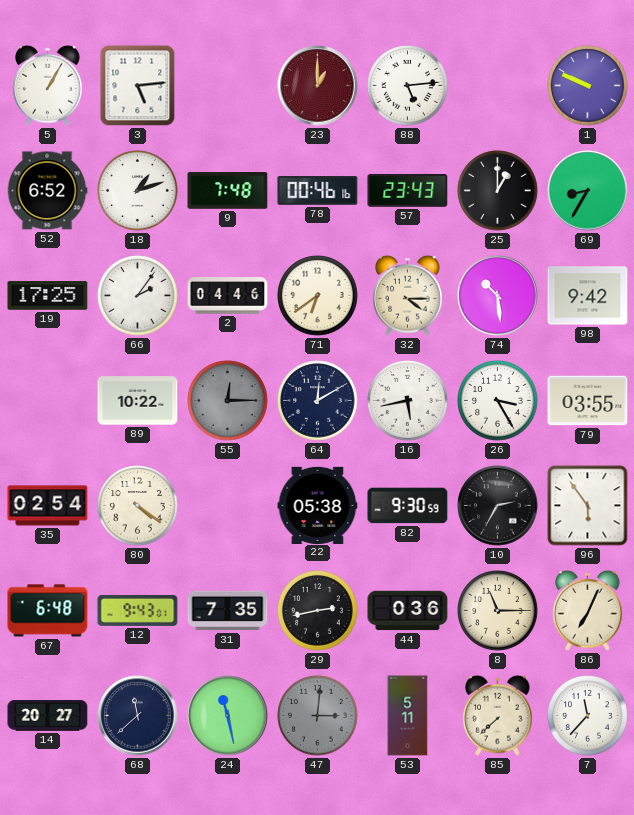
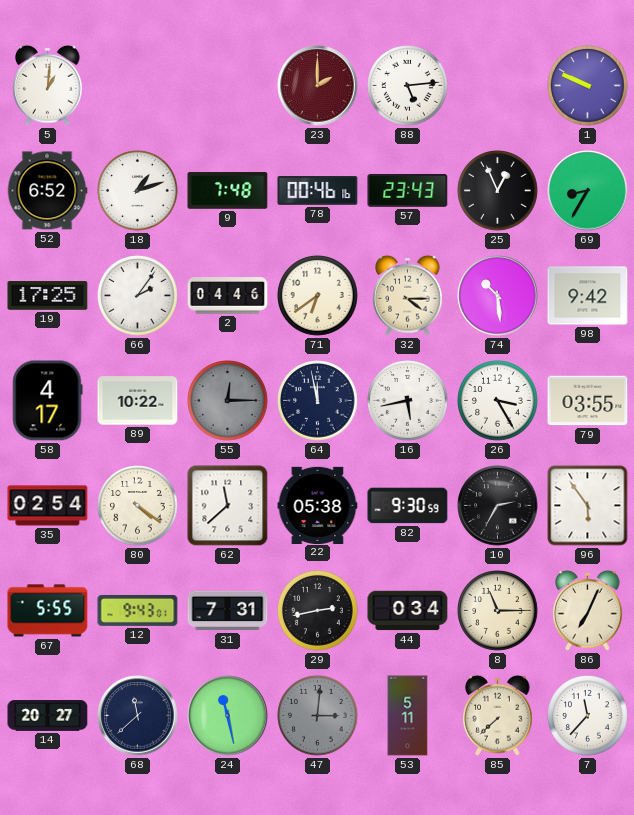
5: 1:05 -> 1:01 (48, 85)
3: 5:14 -> none (138, 86)
23: 1:00 -> 2:00 (318, 86)
25: 1:00 -> 12:56 (498, 191)
58: none -> 4:17 (48, 401)
64: 12:10 -> 11:58 (318, 401)
62: none -> 11:38 (228, 506)
67: 6:48 -> 5:55 (48, 611)
31: 7:35 -> 7:31 (228, 611)
44: 0:36 -> 0:34 (408, 611)
